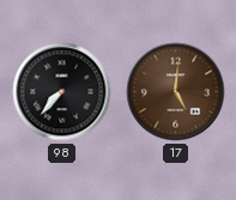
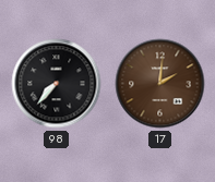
17: 5:01 -> 2:01 (160, 84)
